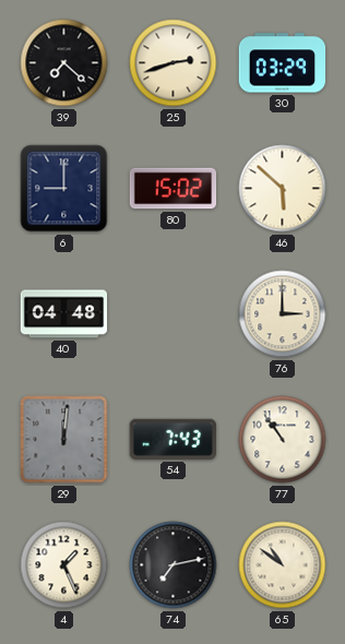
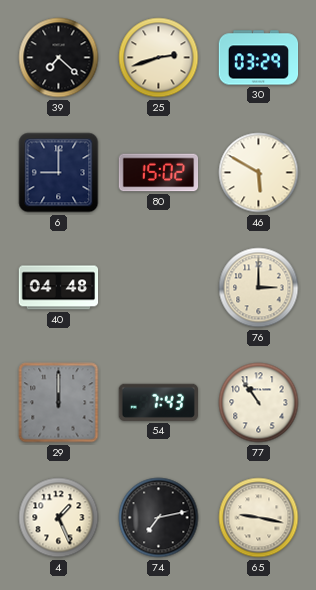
46: 5:52 -> 5:50 (259, 173)
29: 12:01 -> 12:00 (59, 403)
65: 10:51 -> 9:17 (259, 518)
